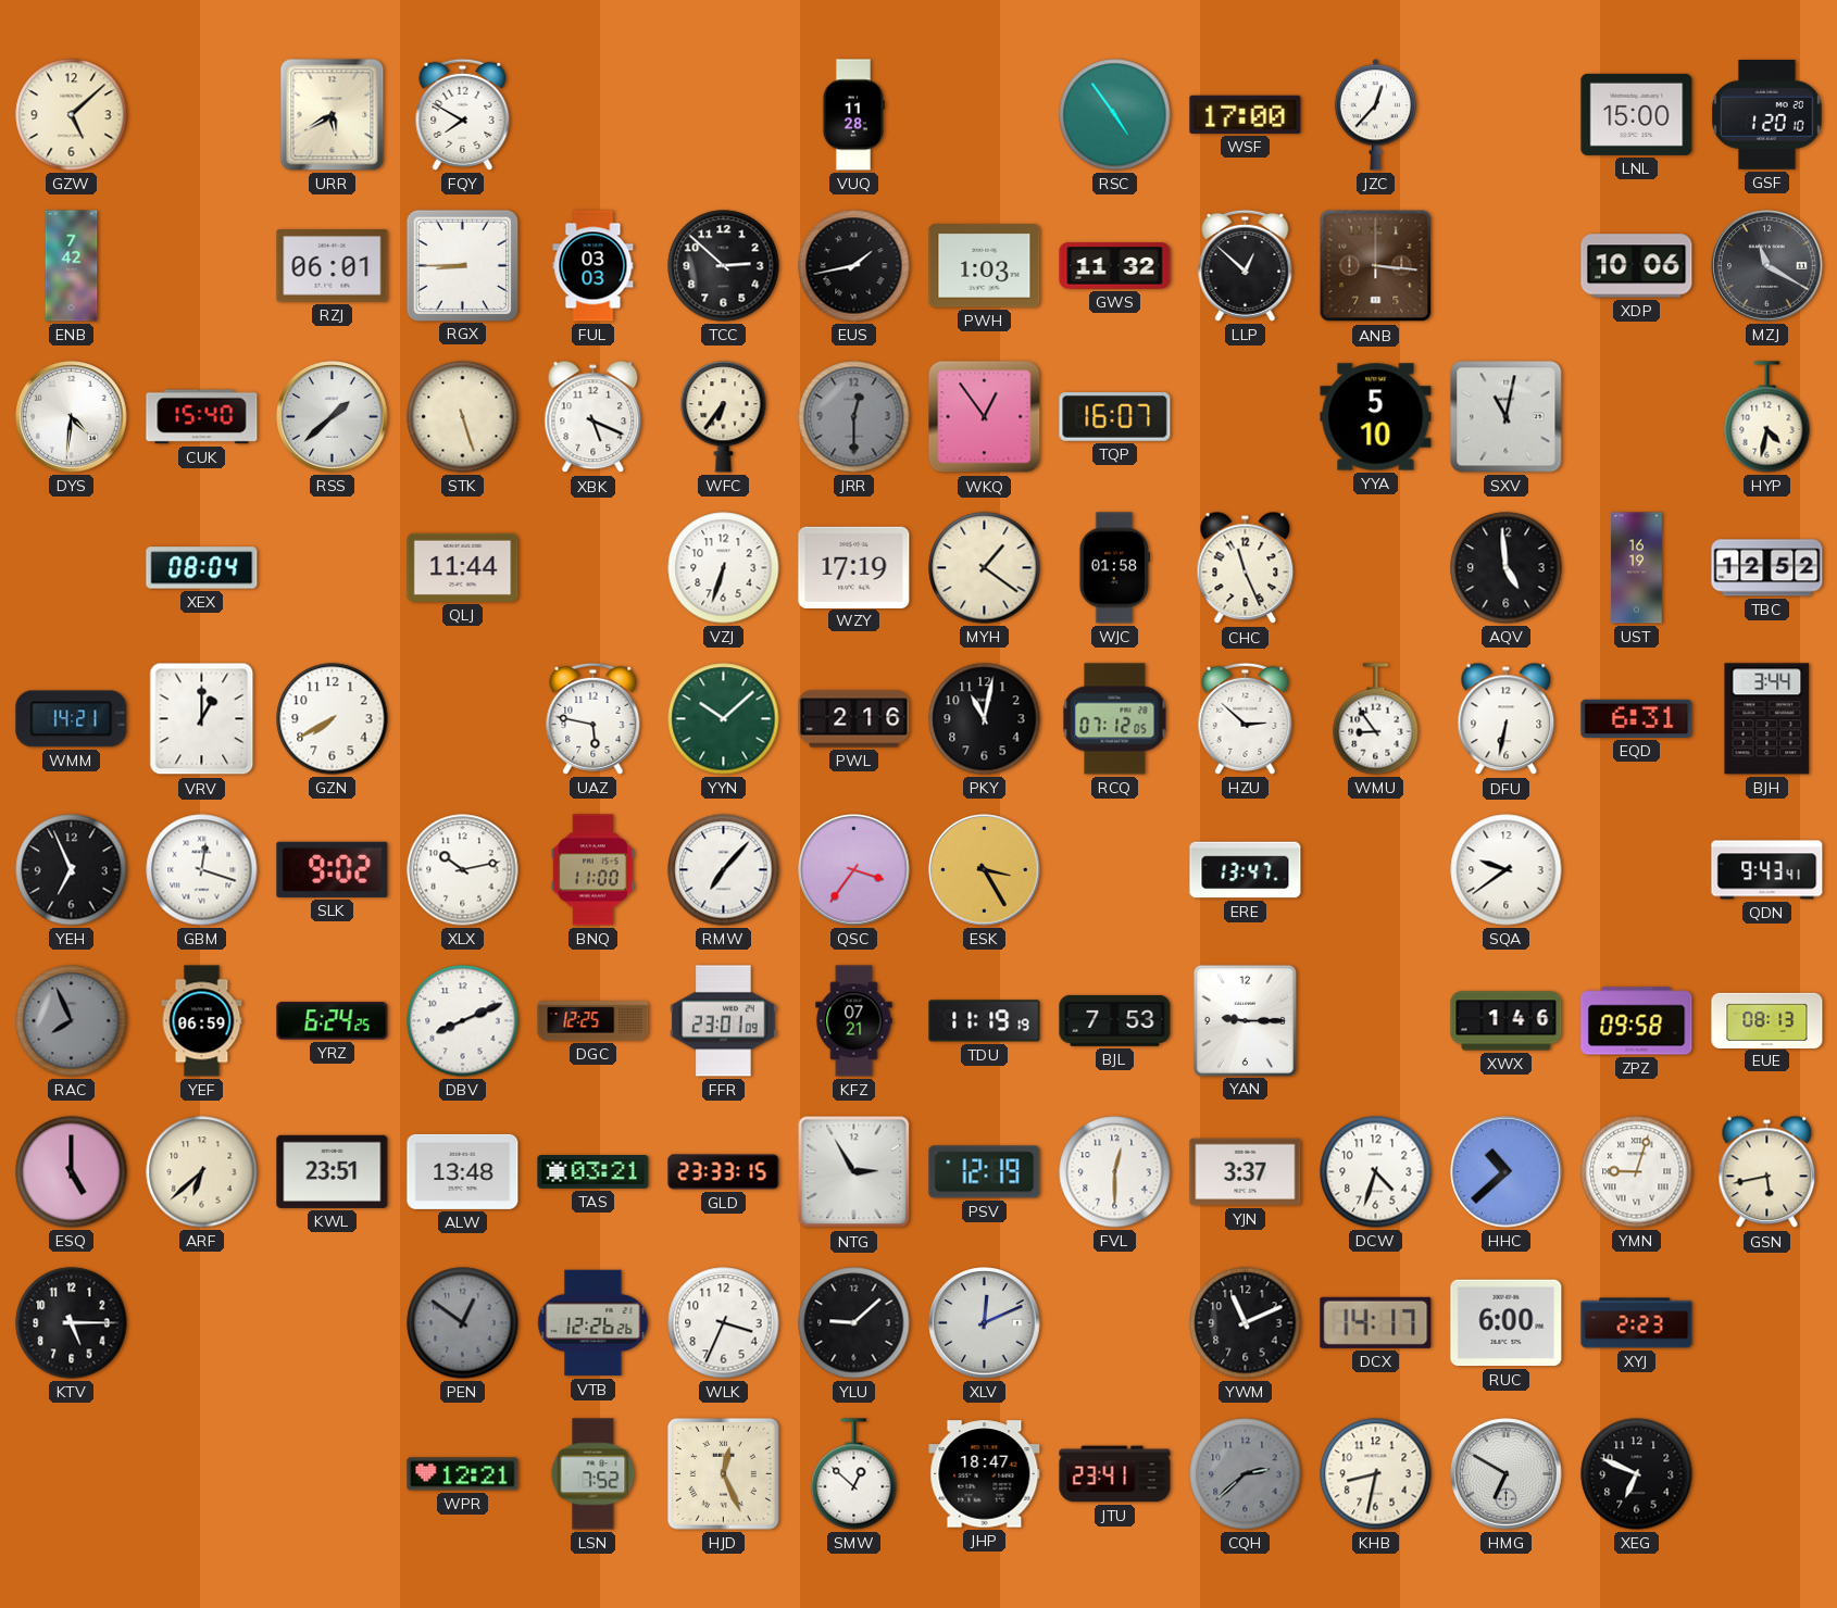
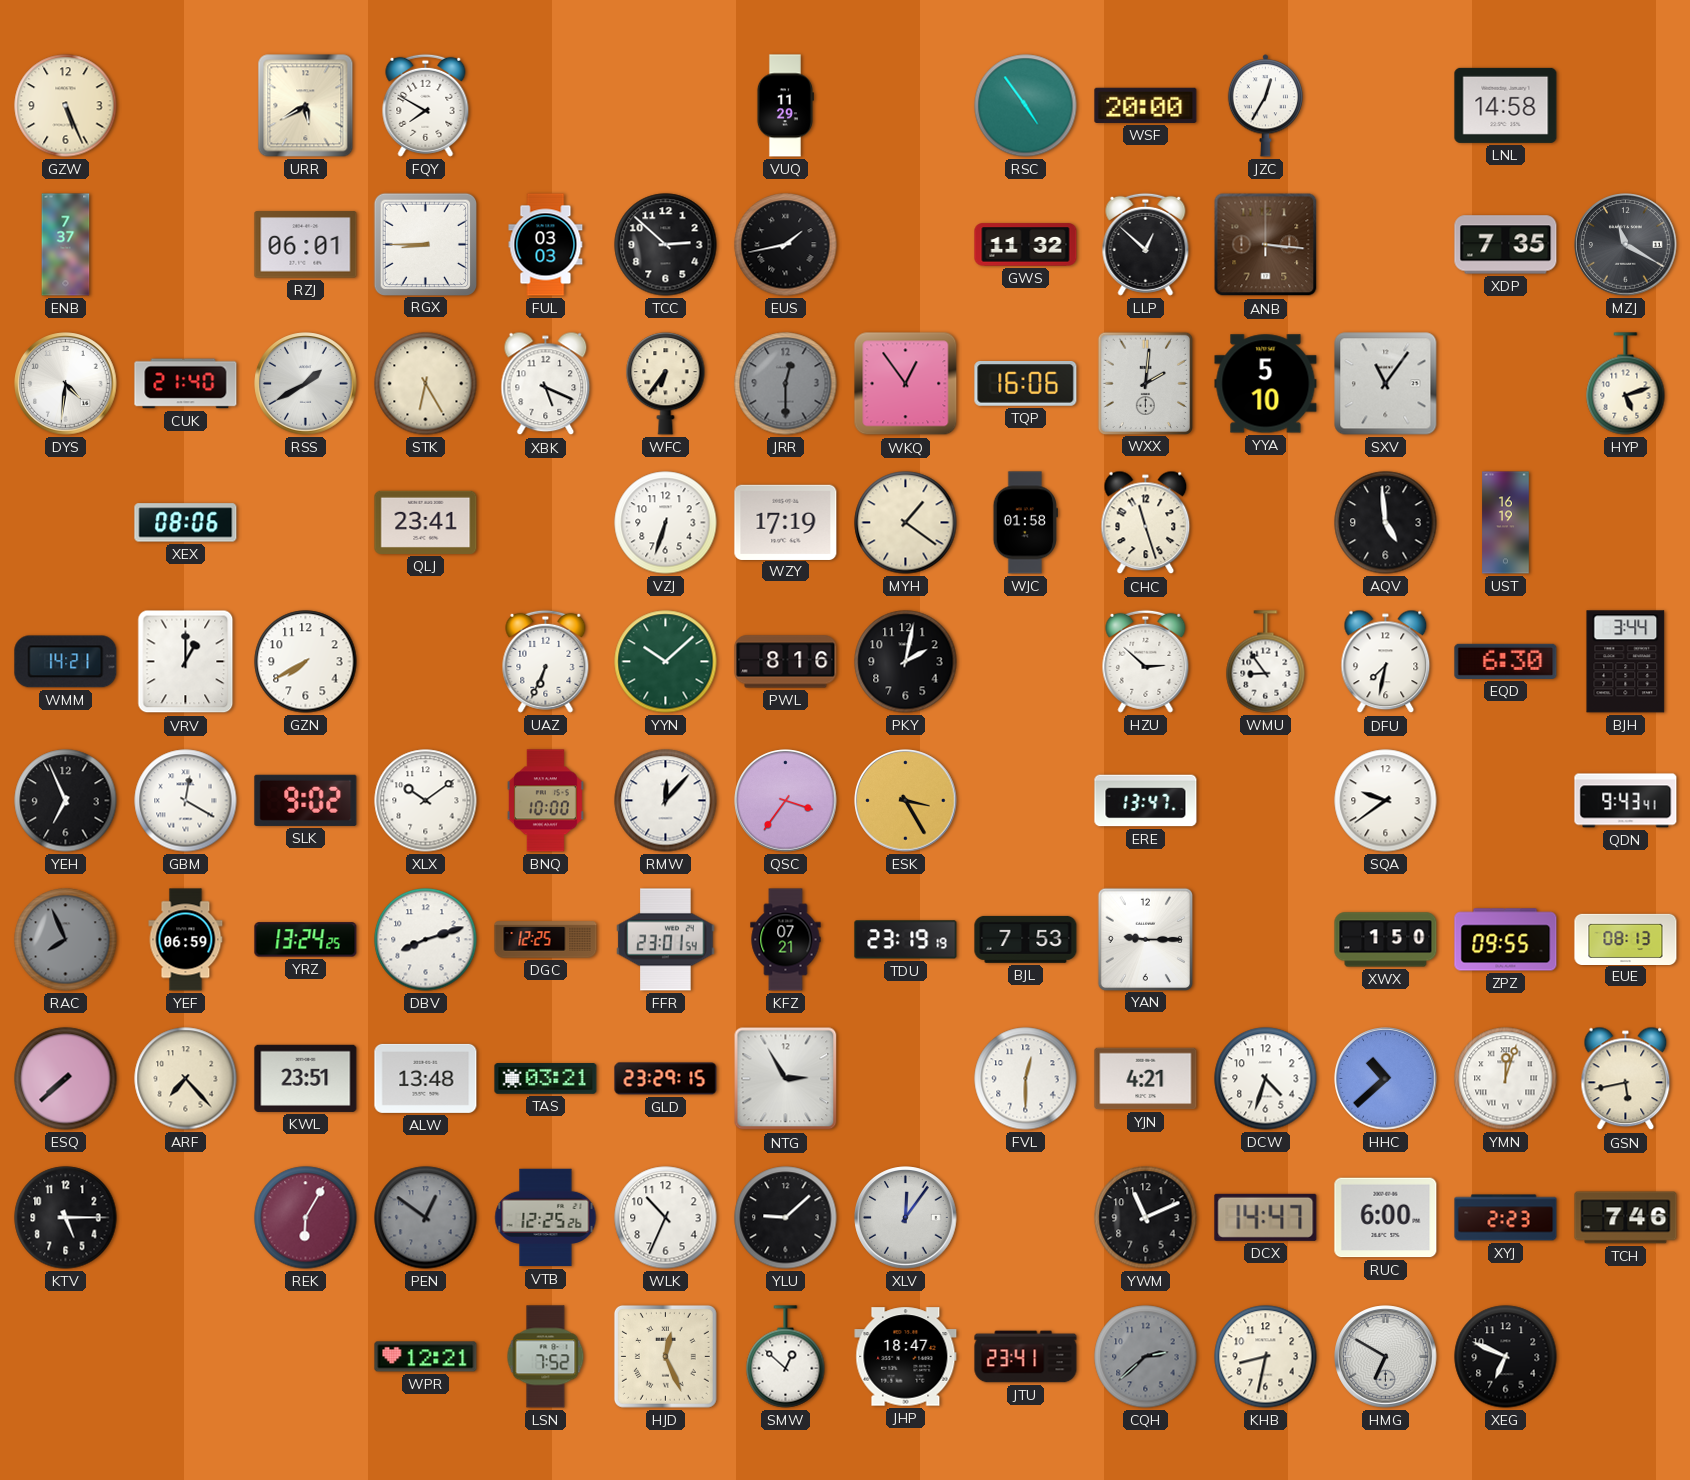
GZW: 5:08 -> 5:26 (66, 106)
VUQ: 11:28 -> 11:29 (785, 106)
WSF: 17:00 -> 20:00 (1146, 105)
JZC: 12:37 -> 12:35 (1265, 106)
LNL: 15:00 -> 14:58 (1506, 105)
GSF: 1:20 -> none (1767, 115)
ENB: 7:42 -> 7:37 (66, 245)
PWH: 1:03 -> none (985, 266)
XDP: 10:06 -> 7:35 (1506, 245)
CUK: 15:40 -> 21:40 (186, 384)
RSS: 1:38 -> 1:40 (306, 384)
STK: 5:27 -> 6:25 (426, 384)
TQP: 16:07 -> 16:06 (1026, 384)
WXX: none -> 2:01 (1145, 383)
SXV: 11:02 -> 11:06 (1386, 384)
HYP: 4:32 -> 5:12 (1626, 384)
XEX: 08:04 -> 08:06 (186, 523)
QLJ: 11:44 -> 23:41 (426, 522)
CHC: 11:26 -> 11:27 (1146, 523)
TBC: 12:52 -> none (1767, 568)
UAZ: 5:47 -> 6:34 (546, 661)
PWL: 2:16 -> 8:16 (786, 662)
PKY: 11:02 -> 2:02 (906, 662)
RCQ: 07:12 -> none (1115, 719)
DFU: 6:32 -> 7:32 (1386, 662)
EQD: 6:31 -> 6:30 (1506, 661)
GBM: 12:18 -> 12:20 (186, 801)
XLX: 10:13 -> 10:09 (426, 801)
BNQ: 11:00 -> 10:00 (545, 801)
RMW: 7:07 -> 12:07 (666, 801)
YRZ: 6:24 -> 13:24 (306, 940)
DBV: 8:11 -> 8:12 (426, 940)
FFR: 23:01:09 -> 23:01:54 (666, 940)
TDU: 11:19 -> 23:19 (906, 940)
XWX: 1:46 -> 1:50 (1386, 940)
ZPZ: 09:58 -> 09:55 (1506, 940)
ESQ: 5:00 -> 7:38 (66, 1079)
ARF: 6:38 -> 7:23 (186, 1079)
GLD: 23:33 -> 23:29 (666, 1079)
PSV: 12:19 -> none (985, 1172)
YJN: 3:37 -> 4:21 (1146, 1079)
YMN: 9:03 -> 12:03 (1506, 1079)
REK: none -> 6:05 (306, 1218)
VTB: 12:26 -> 12:25 (546, 1218)
WLK: 3:34 -> 10:34 (666, 1218)
XLV: 12:11 -> 12:06 (906, 1218)
DCX: 14:17 -> 14:47 (1266, 1217)
TCH: none -> 7:46 (1626, 1218)
